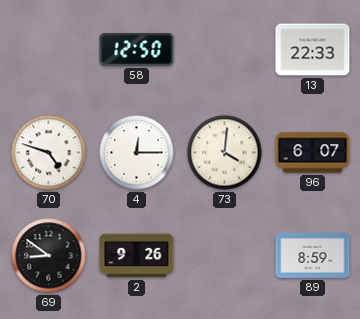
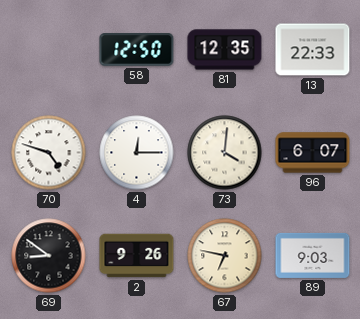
81: none -> 12:35 (225, 50)
67: none -> 6:47 (225, 256)
89: 8:59 -> 9:03 (313, 255)
